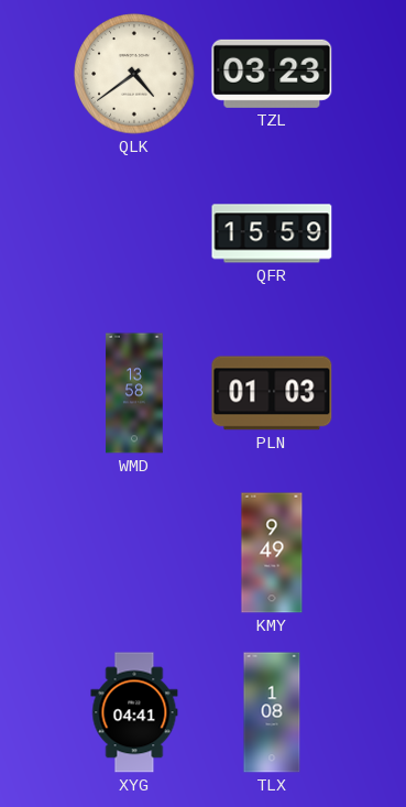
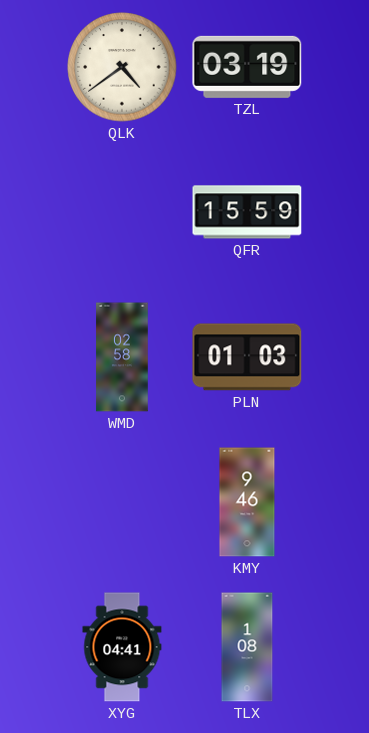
TZL: 03:23 -> 03:19 (247, 67)
WMD: 13:58 -> 02:58 (122, 357)
KMY: 9:49 -> 9:46 (247, 502)
